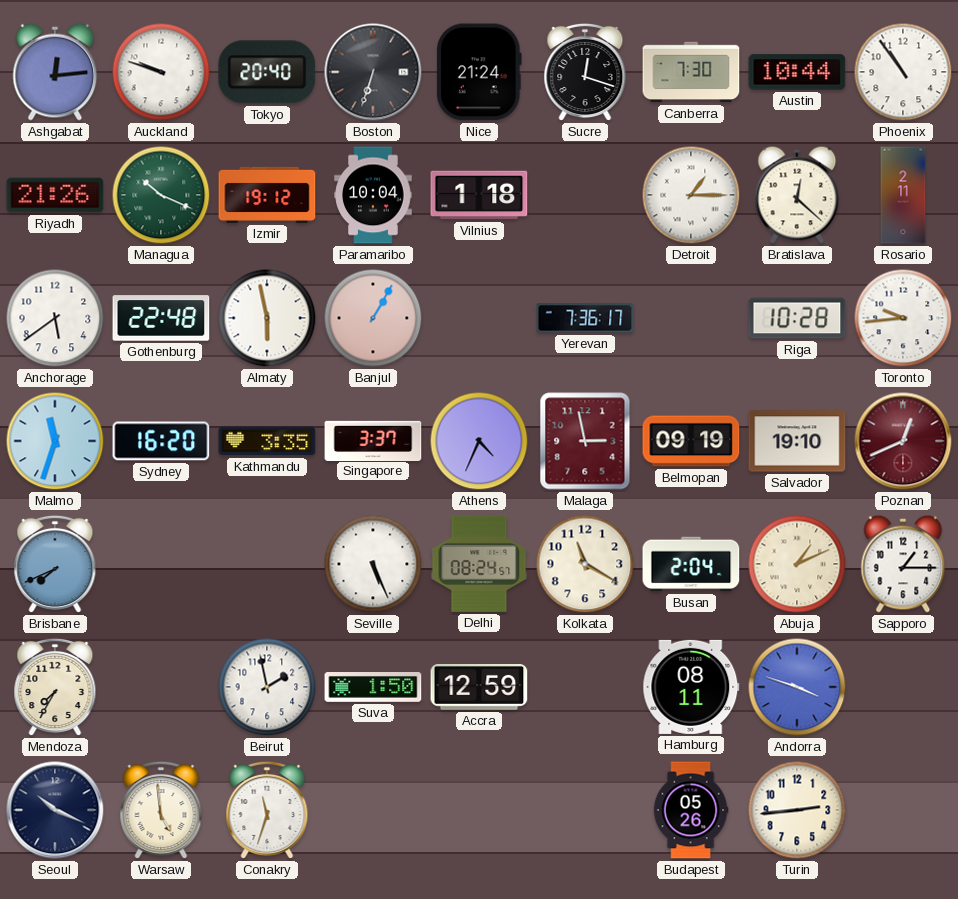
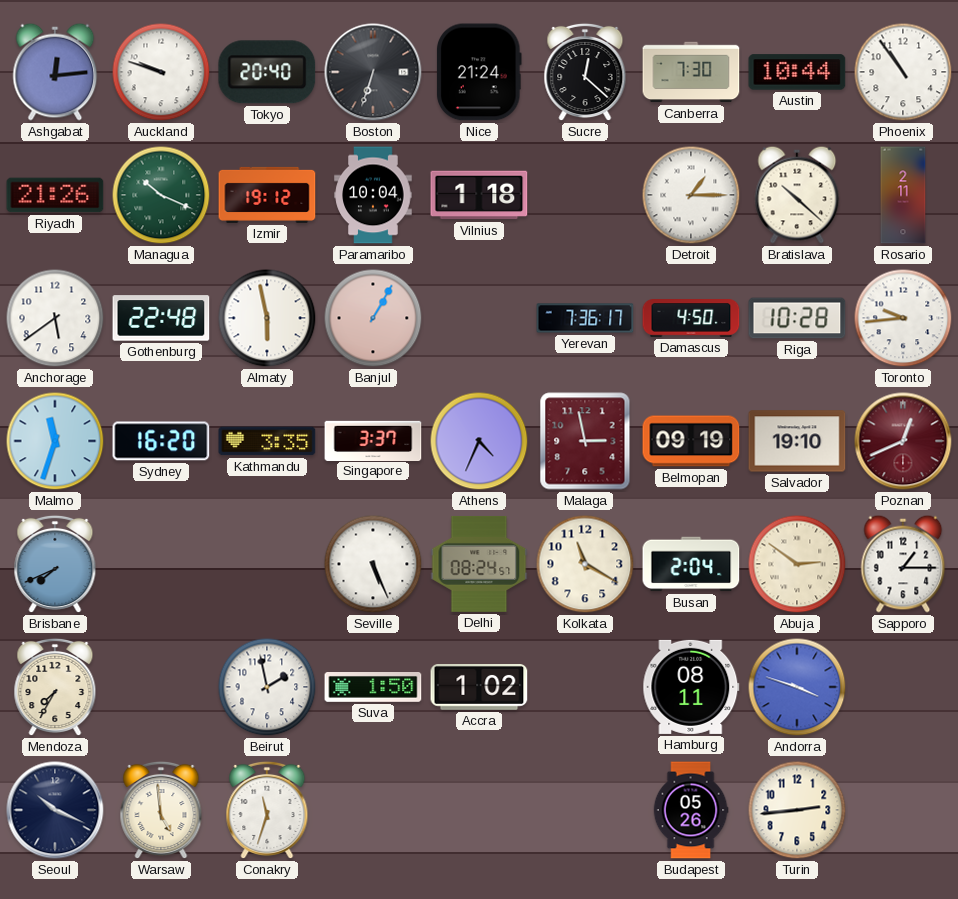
Sucre: 12:18 -> 12:22 (585, 72)
Bratislava: 12:22 -> 10:22 (797, 195)
Damascus: none -> 4:50 (691, 319)
Abuja: 1:11 -> 2:51 (797, 564)
Accra: 12:59 -> 1:02 (479, 688)
